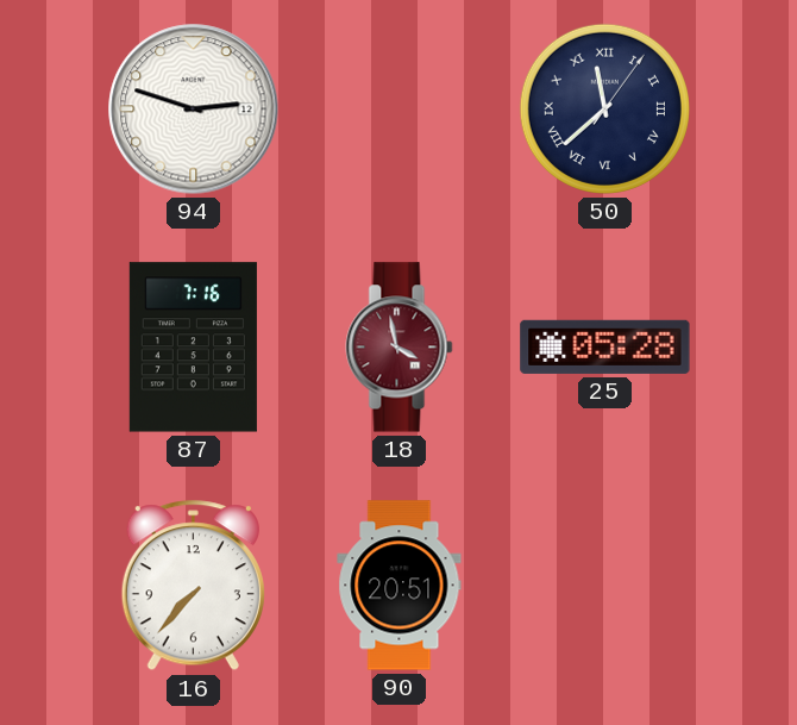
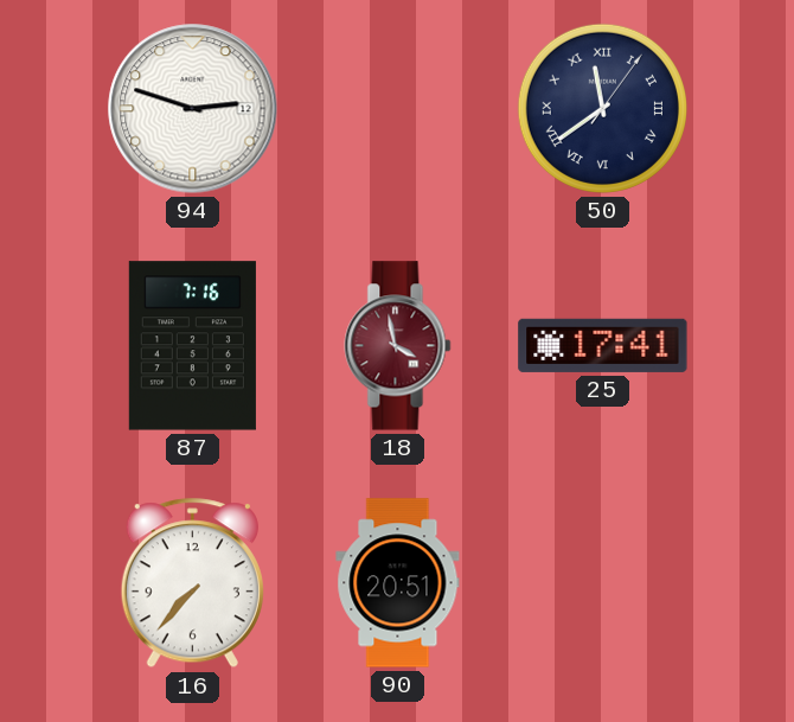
50: 11:38 -> 11:39 (602, 108)
25: 05:28 -> 17:41 (603, 345)
